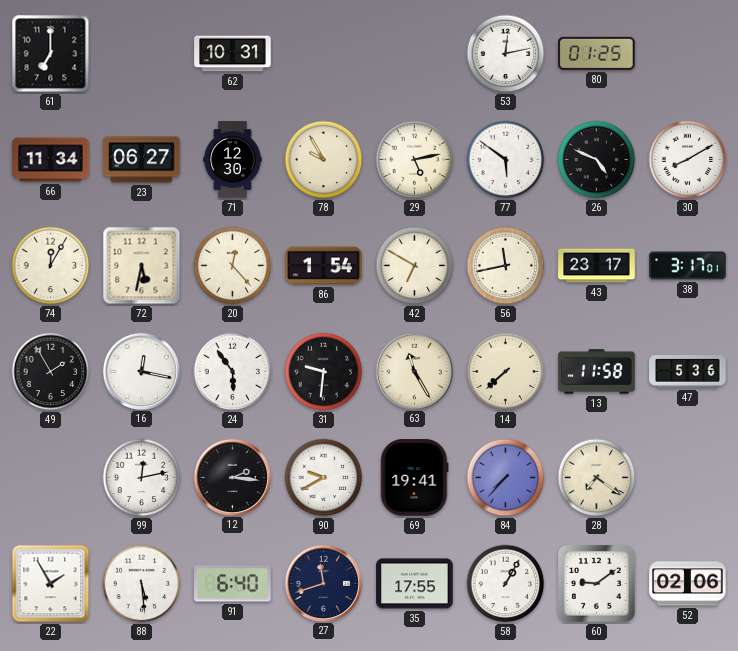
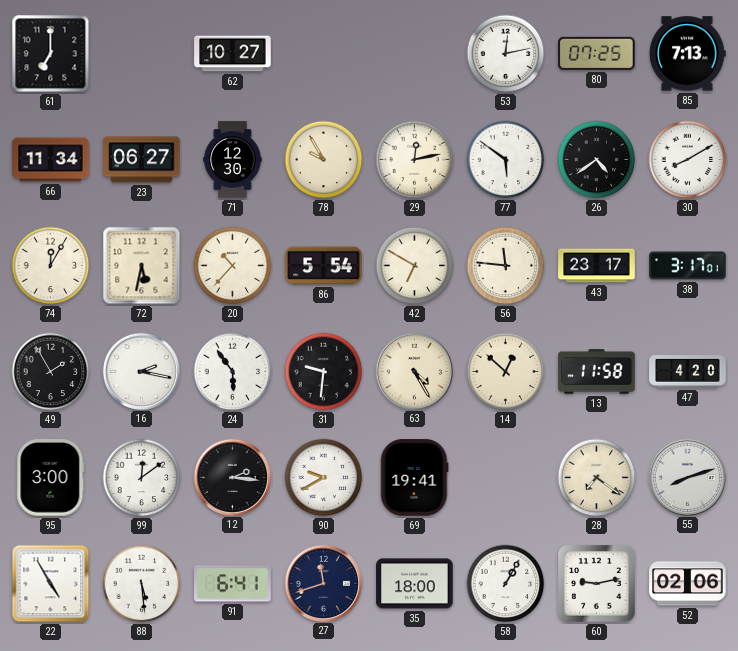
62: 10:31 -> 10:27 (233, 54)
80: 01:25 -> 07:25 (597, 53)
85: none -> 7:13 (688, 54)
29: 5:13 -> 12:13 (415, 160)
26: 4:49 -> 4:39 (597, 160)
20: 12:23 -> 10:37 (233, 266)
86: 1:54 -> 5:54 (324, 266)
56: 11:43 -> 11:46 (506, 266)
16: 12:17 -> 2:17 (141, 371)
63: 11:25 -> 4:25 (414, 371)
14: 7:38 -> 12:52 (506, 372)
47: 5:36 -> 4:20 (688, 372)
95: none -> 3:00 (51, 478)
99: 12:13 -> 12:09 (142, 478)
84: 7:37 -> none (506, 478)
55: none -> 8:12 (687, 477)
22: 1:55 -> 4:55 (51, 584)
91: 6:40 -> 6:41 (233, 584)
35: 17:55 -> 18:00 (415, 584)
60: 9:09 -> 9:13 (597, 584)
